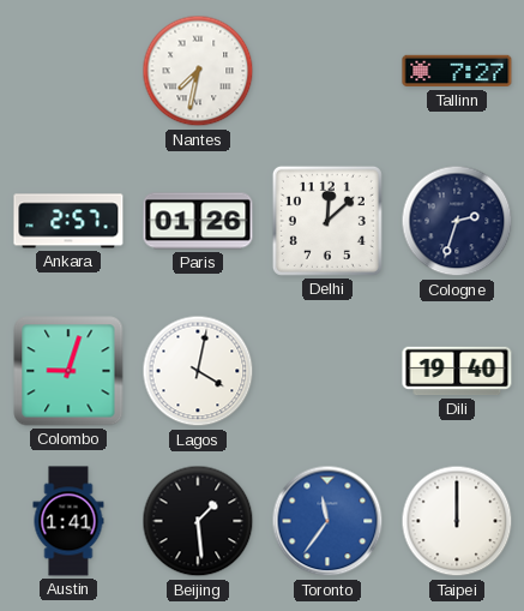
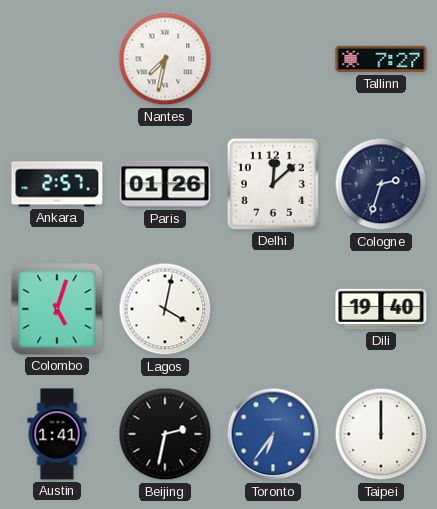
Colombo: 9:03 -> 5:03 (57, 309)
Beijing: 1:29 -> 2:32 (165, 434)
Toronto: 11:36 -> 6:36 (273, 434)
